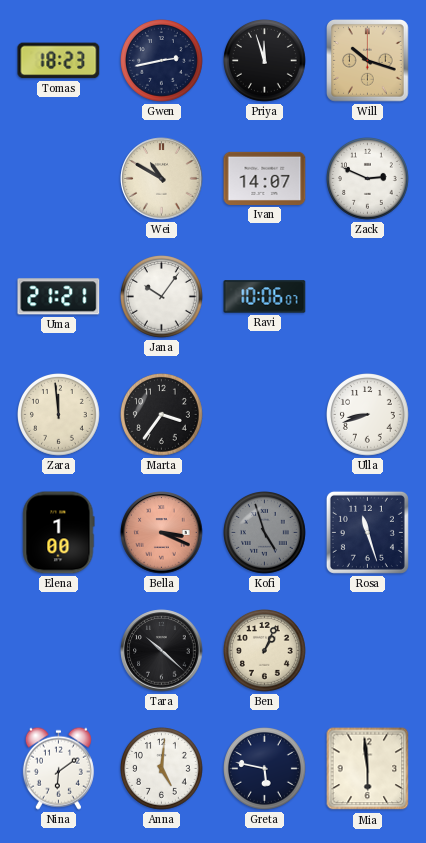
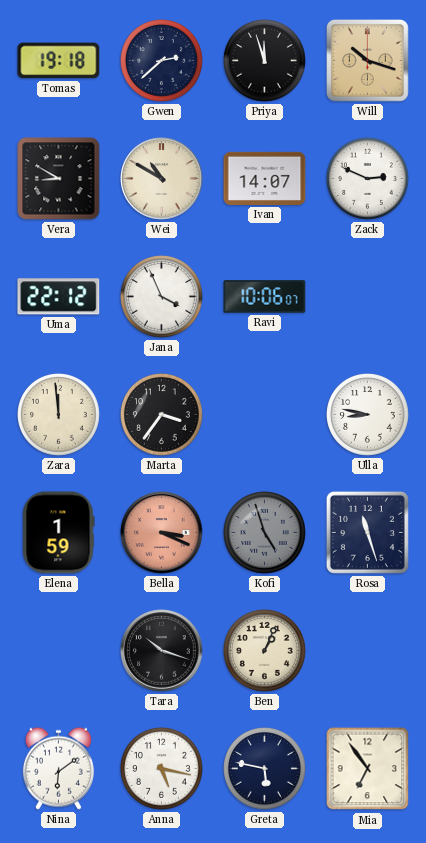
Tomas: 18:23 -> 19:18 (59, 61)
Gwen: 2:43 -> 2:38 (162, 61)
Vera: none -> 8:50 (59, 179)
Uma: 21:21 -> 22:12 (59, 297)
Jana: 10:06 -> 3:56 (162, 297)
Ulla: 8:42 -> 8:47 (368, 415)
Elena: 1:00 -> 1:59 (59, 533)
Tara: 10:22 -> 10:18 (162, 651)
Anna: 5:01 -> 5:17 (162, 769)
Mia: 5:59 -> 6:54 (368, 769)
